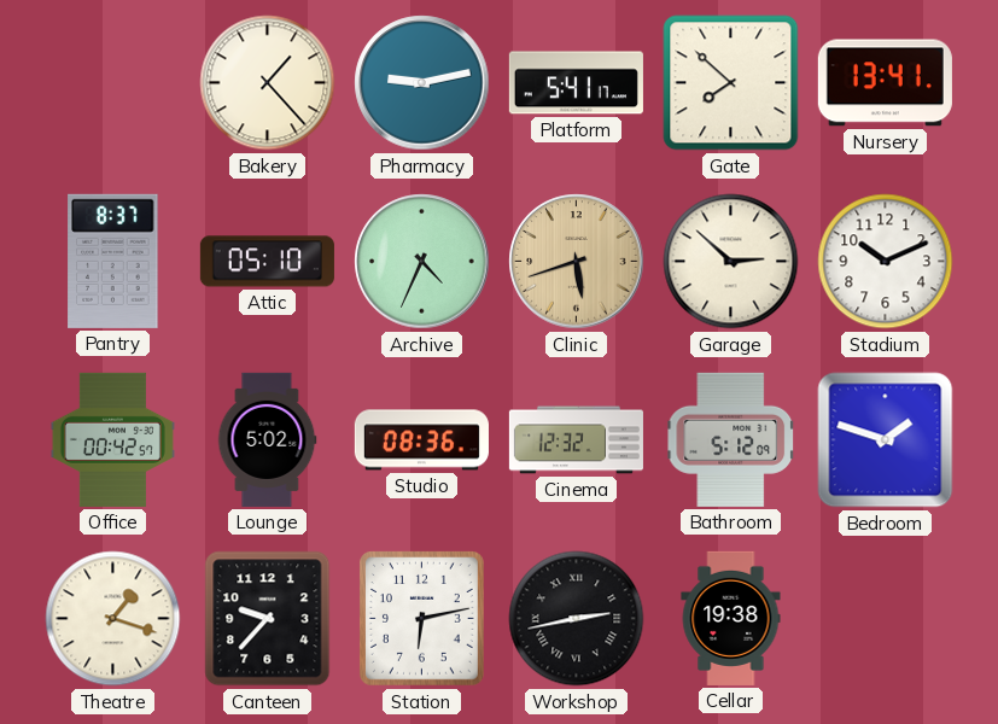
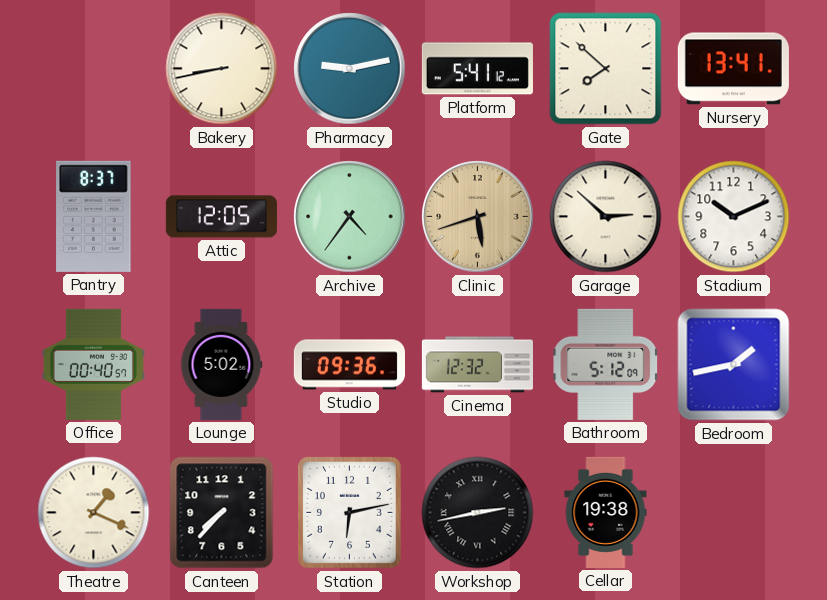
Bakery: 1:23 -> 8:43 (222, 69)
Platform: 5:41:17 -> 5:41:12 (477, 69)
Attic: 05:10 -> 12:05 (221, 217)
Archive: 4:34 -> 4:36 (350, 217)
Office: 00:42 -> 00:40 (93, 364)
Studio: 08:36 -> 09:36 (349, 365)
Bedroom: 1:48 -> 1:43 (734, 365)
Theatre: 1:18 -> 1:19 (94, 513)
Canteen: 9:37 -> 7:37 (222, 513)
